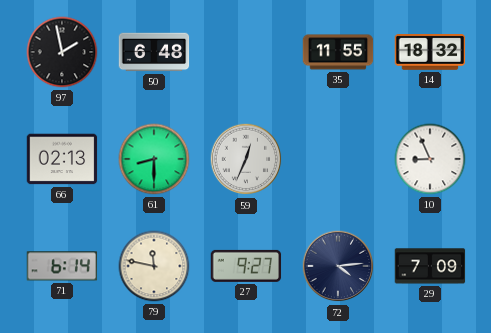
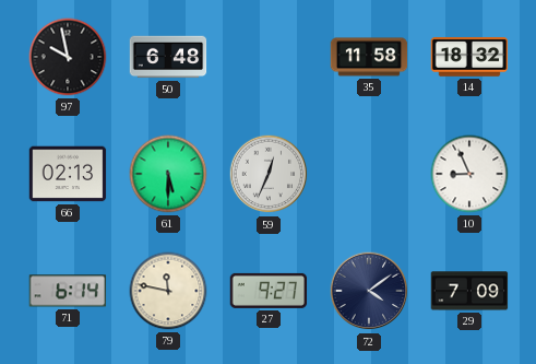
97: 1:58 -> 9:58 (68, 57)
35: 11:55 -> 11:58 (369, 57)
61: 8:30 -> 5:30 (168, 174)
72: 4:14 -> 4:09 (369, 291)
